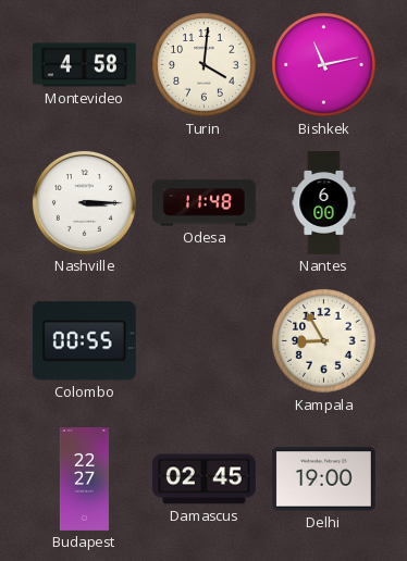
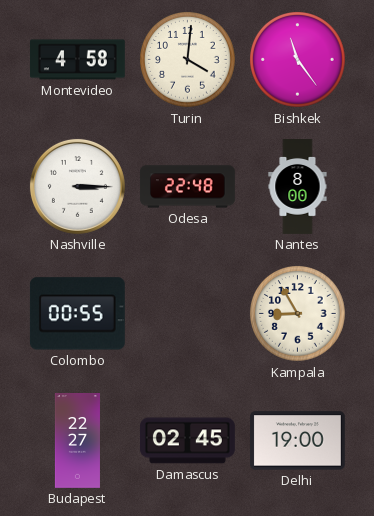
Bishkek: 11:13 -> 11:24 (298, 60)
Odesa: 11:48 -> 22:48 (187, 187)
Nantes: 6:00 -> 8:00 (298, 187)
